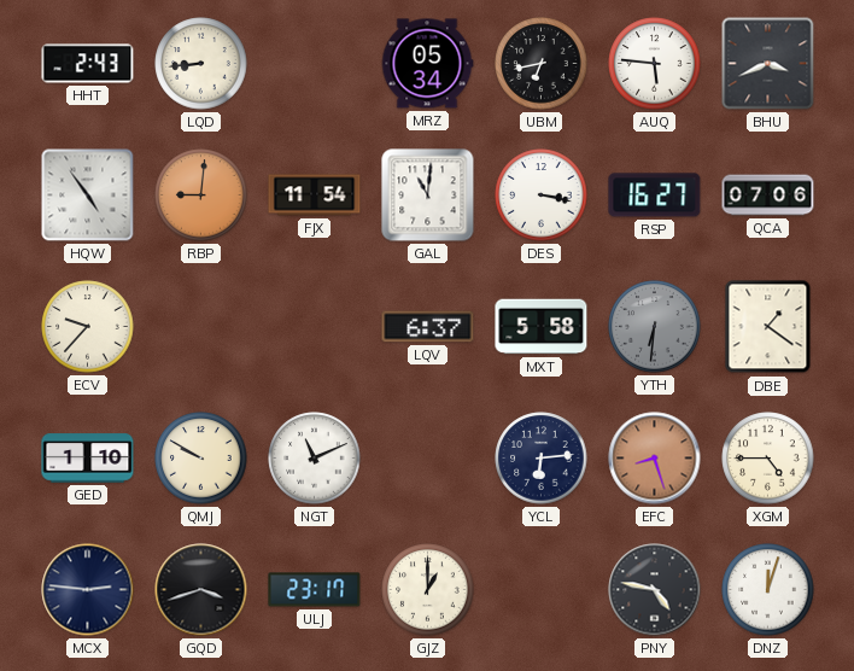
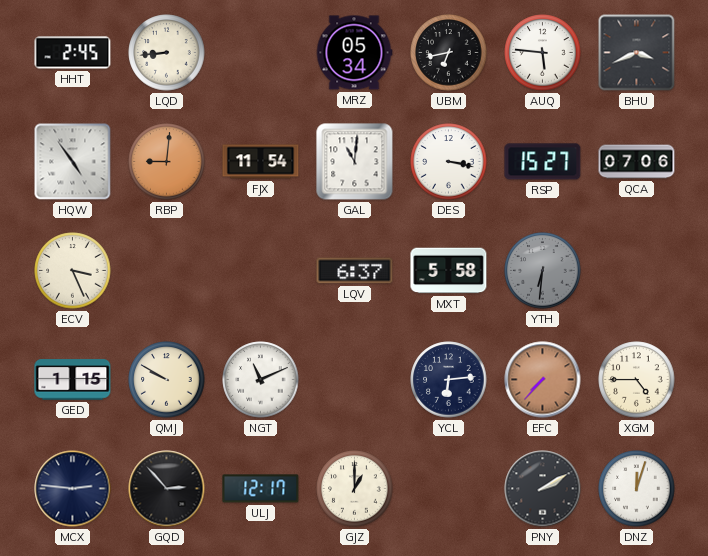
HHT: 2:43 -> 2:45 (73, 53)
RSP: 16:27 -> 15:27 (543, 162)
ECV: 9:37 -> 3:26 (73, 271)
DBE: 1:21 -> none (768, 327)
GED: 1:10 -> 1:15 (73, 380)
EFC: 8:27 -> 7:37 (543, 380)
GQD: 3:42 -> 2:53 (167, 489)
ULJ: 23:17 -> 12:17 (261, 489)
PNY: 4:47 -> 2:10 (543, 489)
